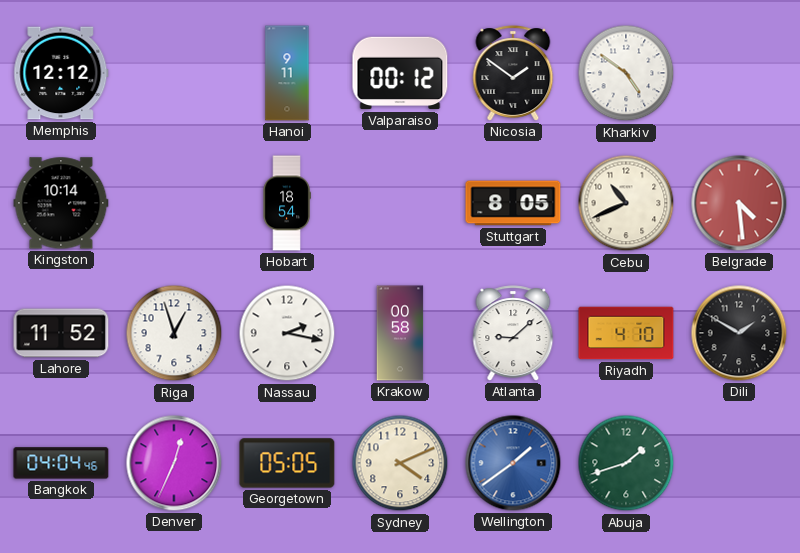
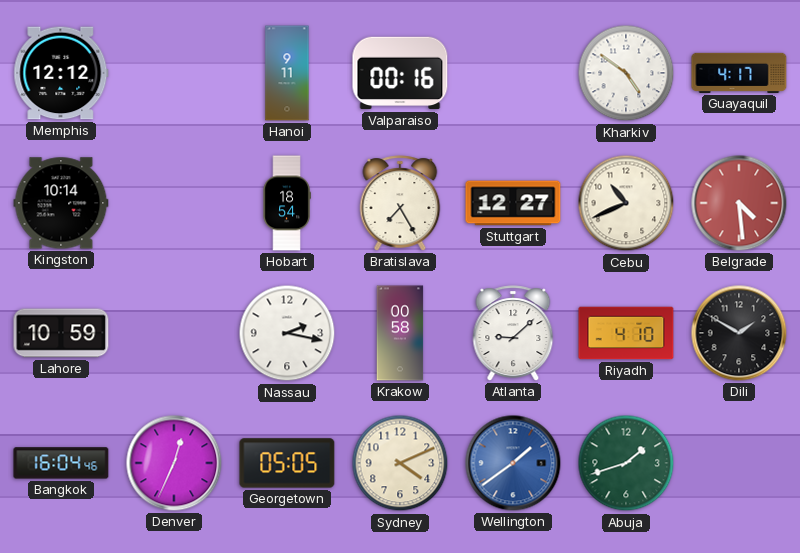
Valparaiso: 00:12 -> 00:16 (400, 73)
Nicosia: 1:51 -> none (513, 73)
Guayaquil: none -> 4:17 (739, 73)
Bratislava: none -> 7:25 (400, 203)
Stuttgart: 8:05 -> 12:27 (513, 203)
Lahore: 11:52 -> 10:59 (61, 333)
Riga: 12:57 -> none (174, 333)
Bangkok: 04:04 -> 16:04 (61, 463)
